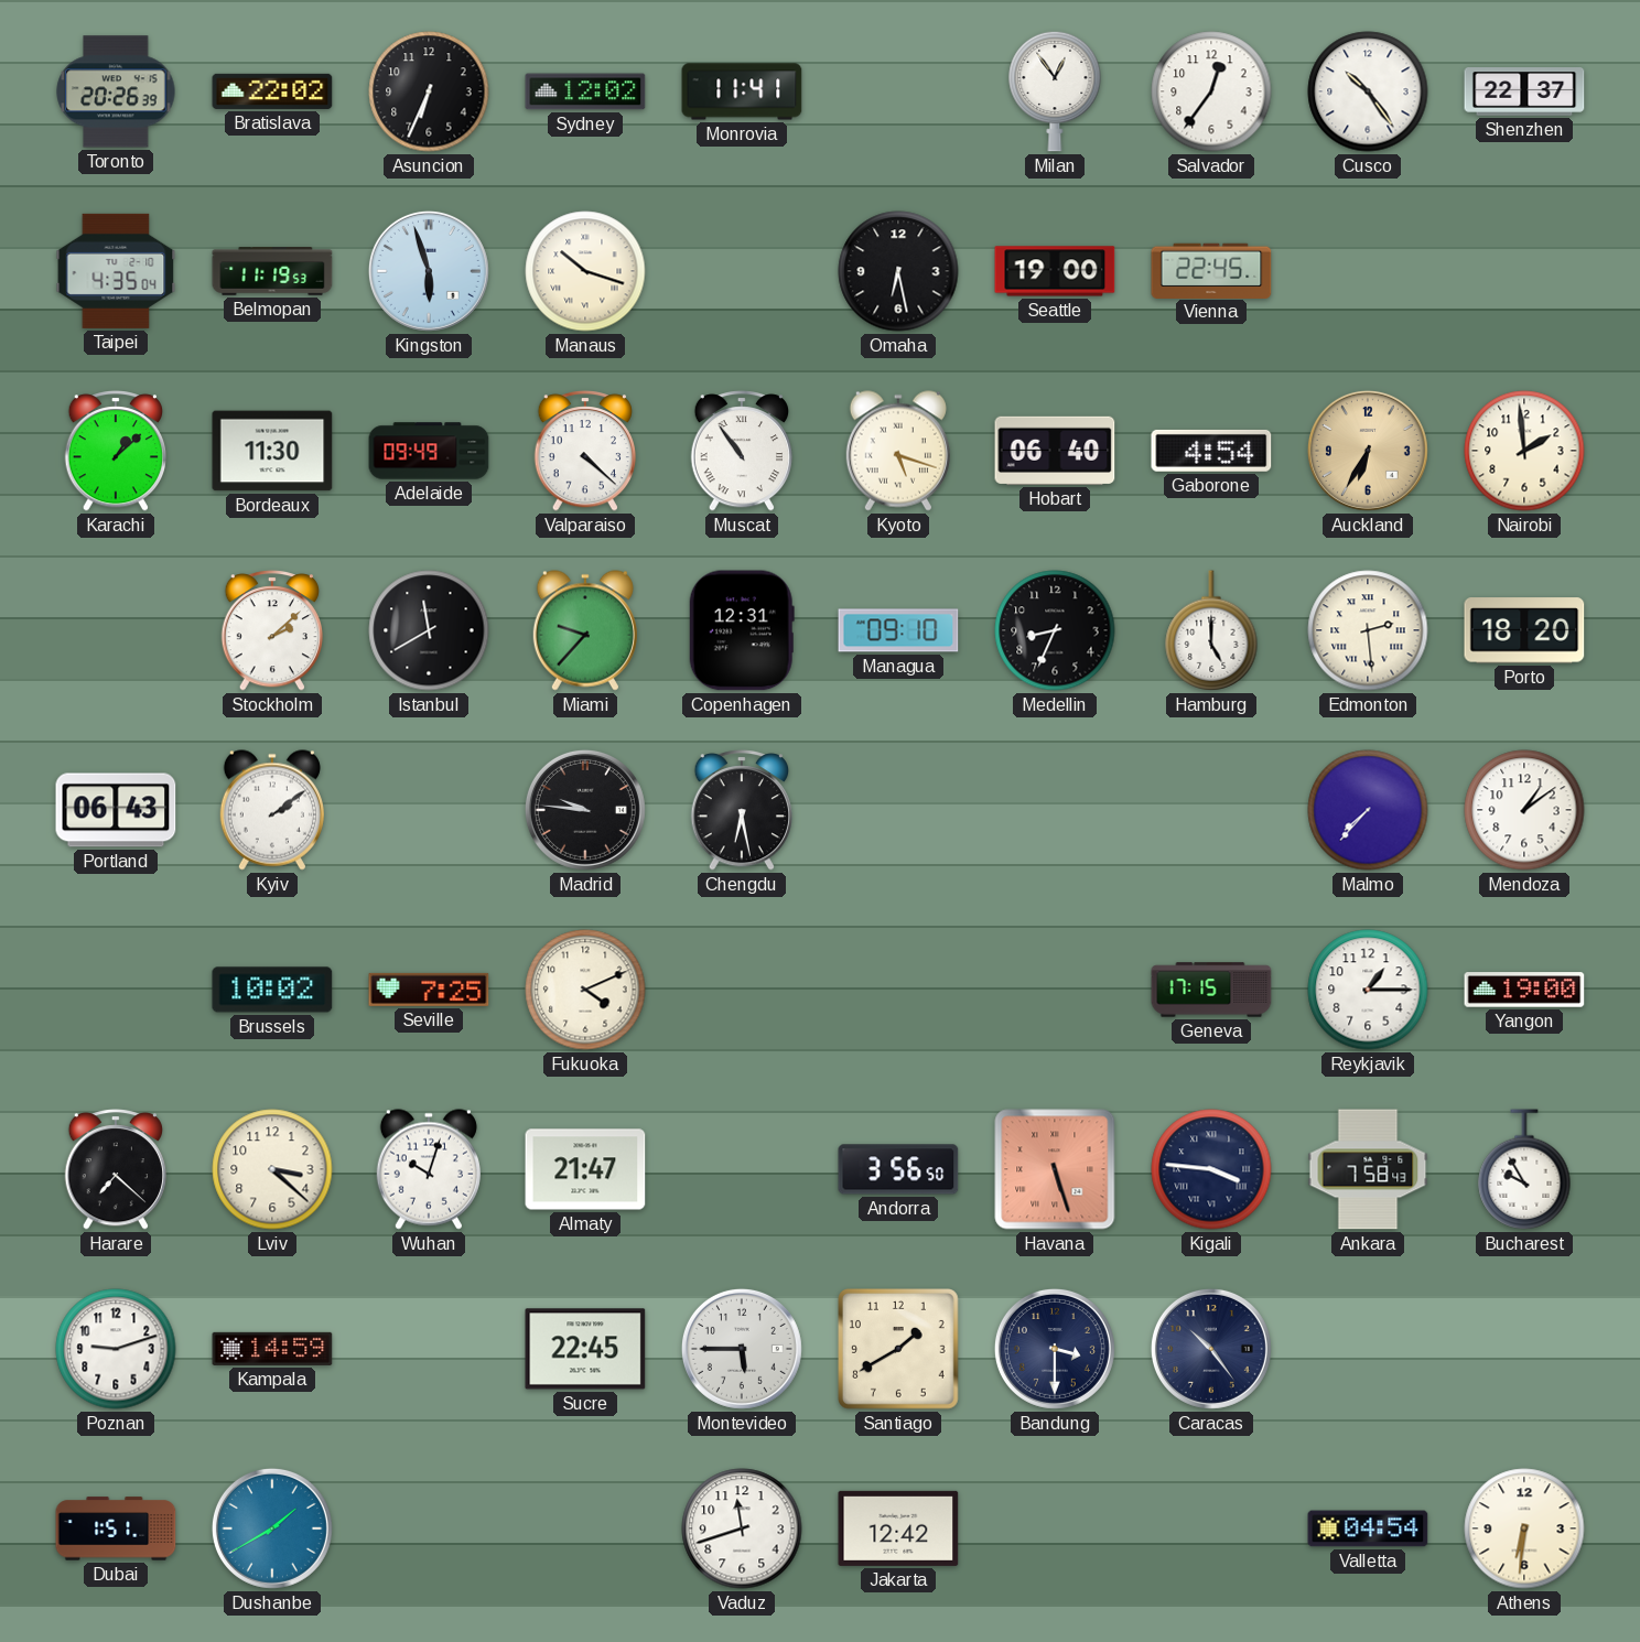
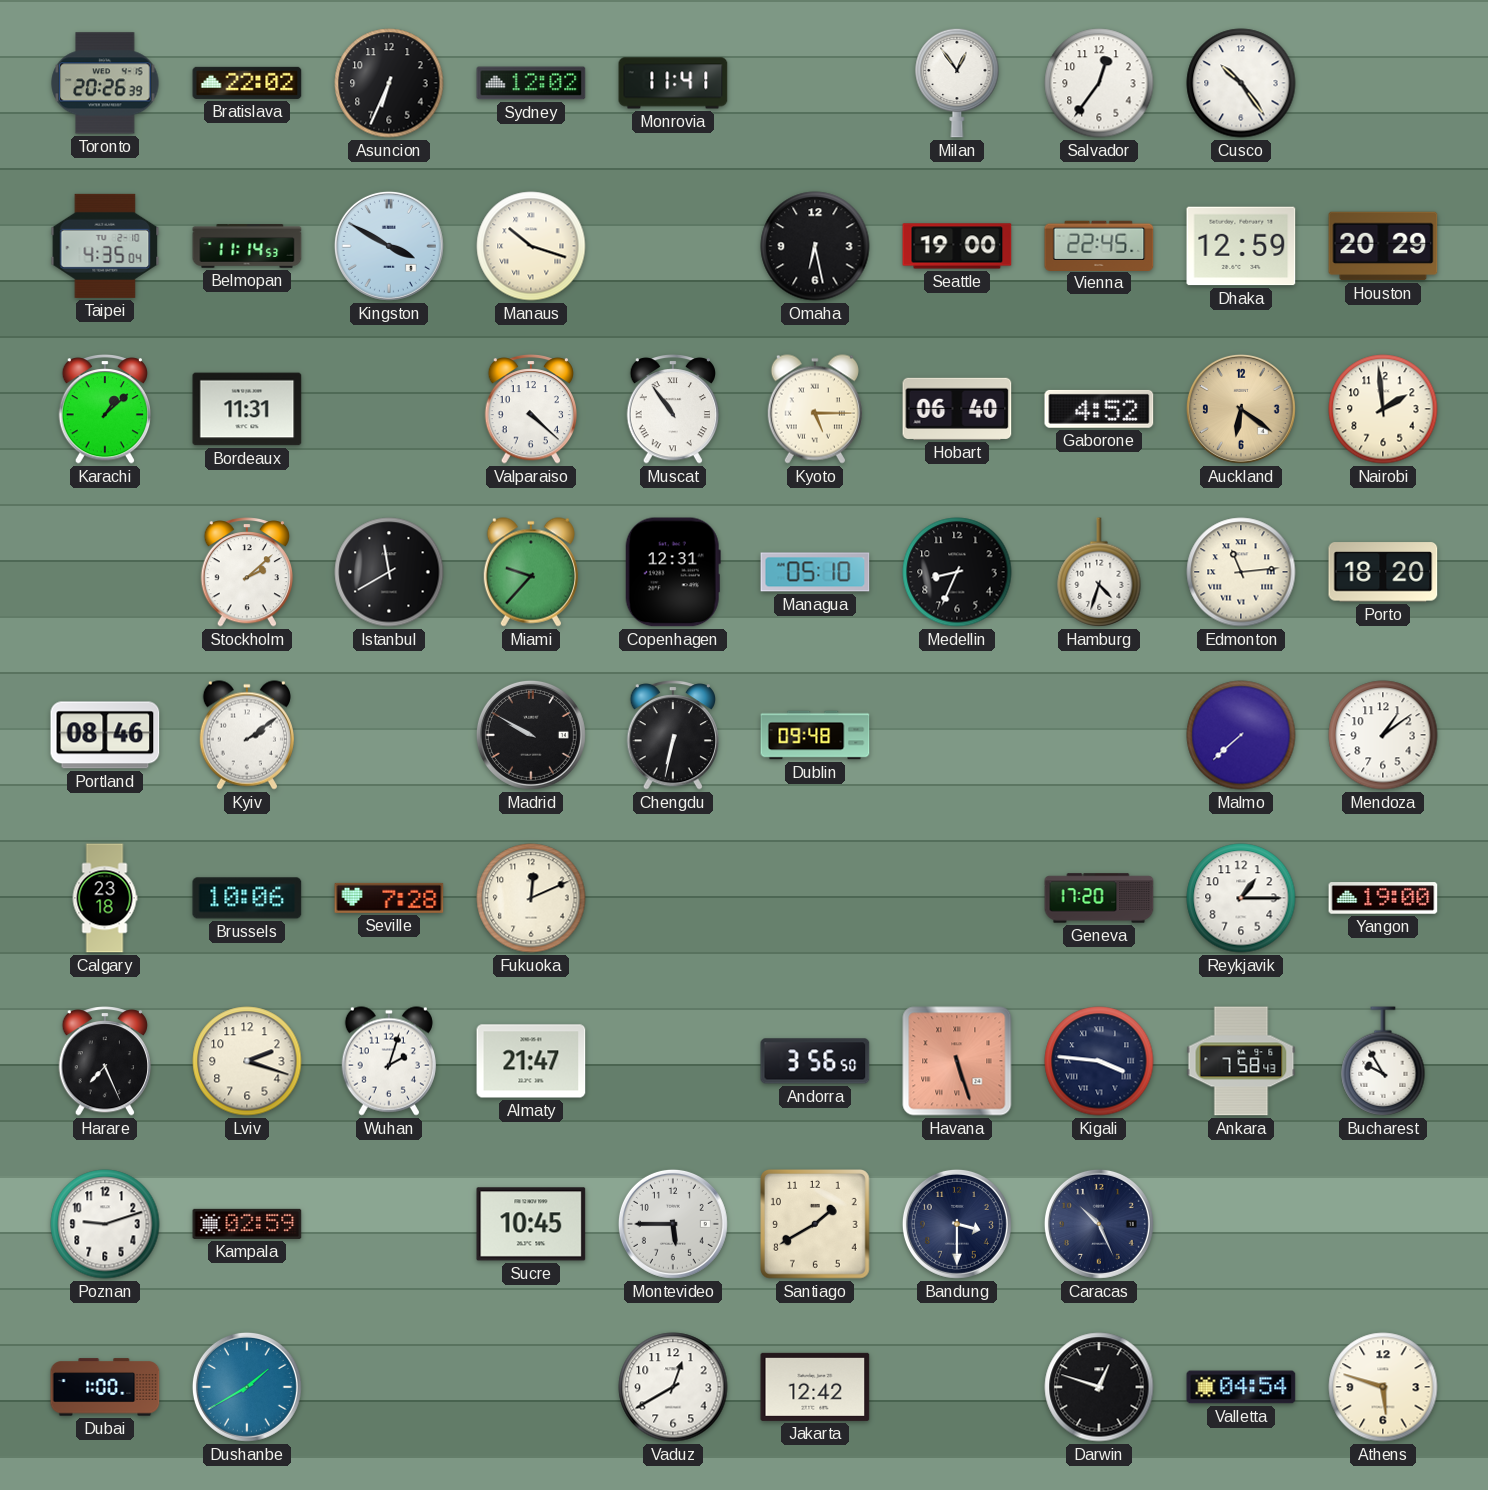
Shenzhen: 22:37 -> none (1524, 93)
Belmopan: 11:19 -> 11:14 (247, 246)
Kingston: 5:57 -> 3:50 (389, 246)
Dhaka: none -> 12:59 (1241, 246)
Houston: none -> 20:29 (1383, 246)
Bordeaux: 11:30 -> 11:31 (247, 409)
Adelaide: 09:49 -> none (429, 451)
Kyoto: 5:18 -> 5:15 (815, 409)
Gaborone: 4:54 -> 4:52 (1099, 409)
Auckland: 6:35 -> 6:21 (1241, 409)
Managua: 09:10 -> 05:10 (815, 572)
Hamburg: 5:00 -> 4:33 (1099, 572)
Edmonton: 2:29 -> 11:14 (1241, 572)
Portland: 06:43 -> 08:46 (105, 735)
Madrid: 9:46 -> 9:50 (531, 735)
Chengdu: 6:28 -> 6:32 (672, 736)
Dublin: none -> 09:48 (815, 735)
Malmo: 7:37 -> 7:38 (1241, 735)
Calgary: none -> 23:18 (105, 898)
Brussels: 10:02 -> 10:06 (247, 898)
Seville: 7:25 -> 7:28 (389, 898)
Fukuoka: 4:11 -> 12:11 (531, 898)
Geneva: 17:15 -> 17:20 (1099, 898)
Harare: 7:22 -> 7:26 (104, 1062)
Lviv: 3:22 -> 2:18 (247, 1061)
Wuhan: 10:03 -> 2:03 (389, 1061)
Kampala: 14:59 -> 02:59 (247, 1224)
Sucre: 22:45 -> 10:45 (531, 1224)
Caracas: 10:24 -> 10:26 (1099, 1224)
Dubai: 1:51 -> 1:00 (105, 1387)
Vaduz: 11:42 -> 12:40 (673, 1387)
Darwin: none -> 12:48 (1099, 1387)
Athens: 6:31 -> 5:48 (1383, 1387)
